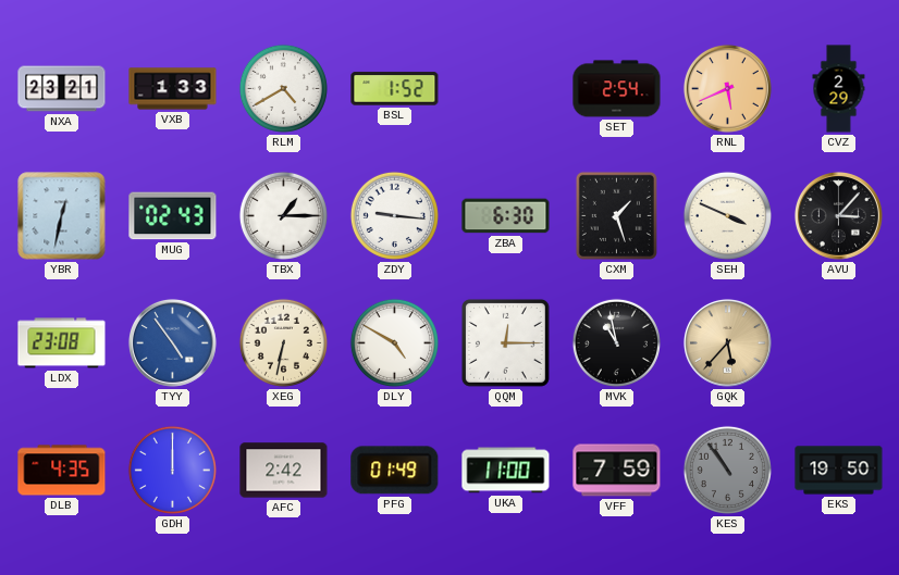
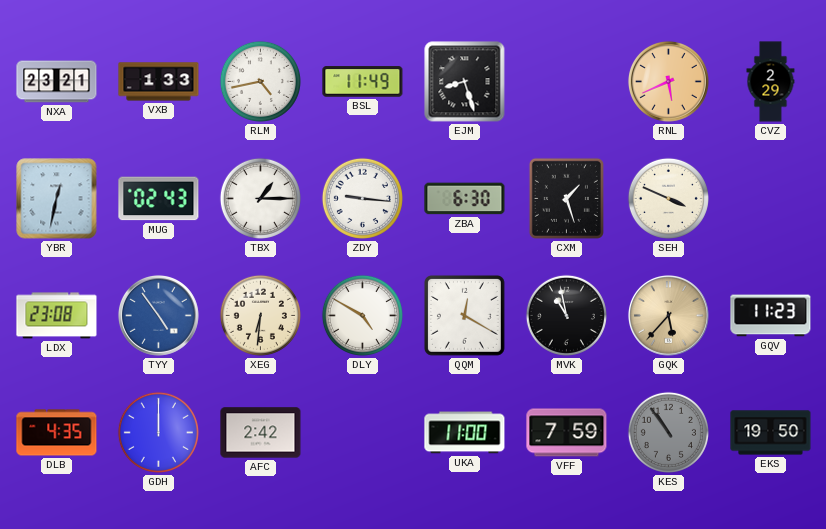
RLM: 4:40 -> 4:43 (260, 81)
BSL: 1:52 -> 11:49 (363, 82)
EJM: none -> 8:27 (465, 82)
SET: 2:54 -> none (617, 89)
AVU: 3:07 -> none (838, 215)
XEG: 6:32 -> 6:31 (260, 315)
QQM: 12:15 -> 12:20 (464, 315)
GQV: none -> 11:23 (771, 316)
PFG: 01:49 -> none (395, 471)
